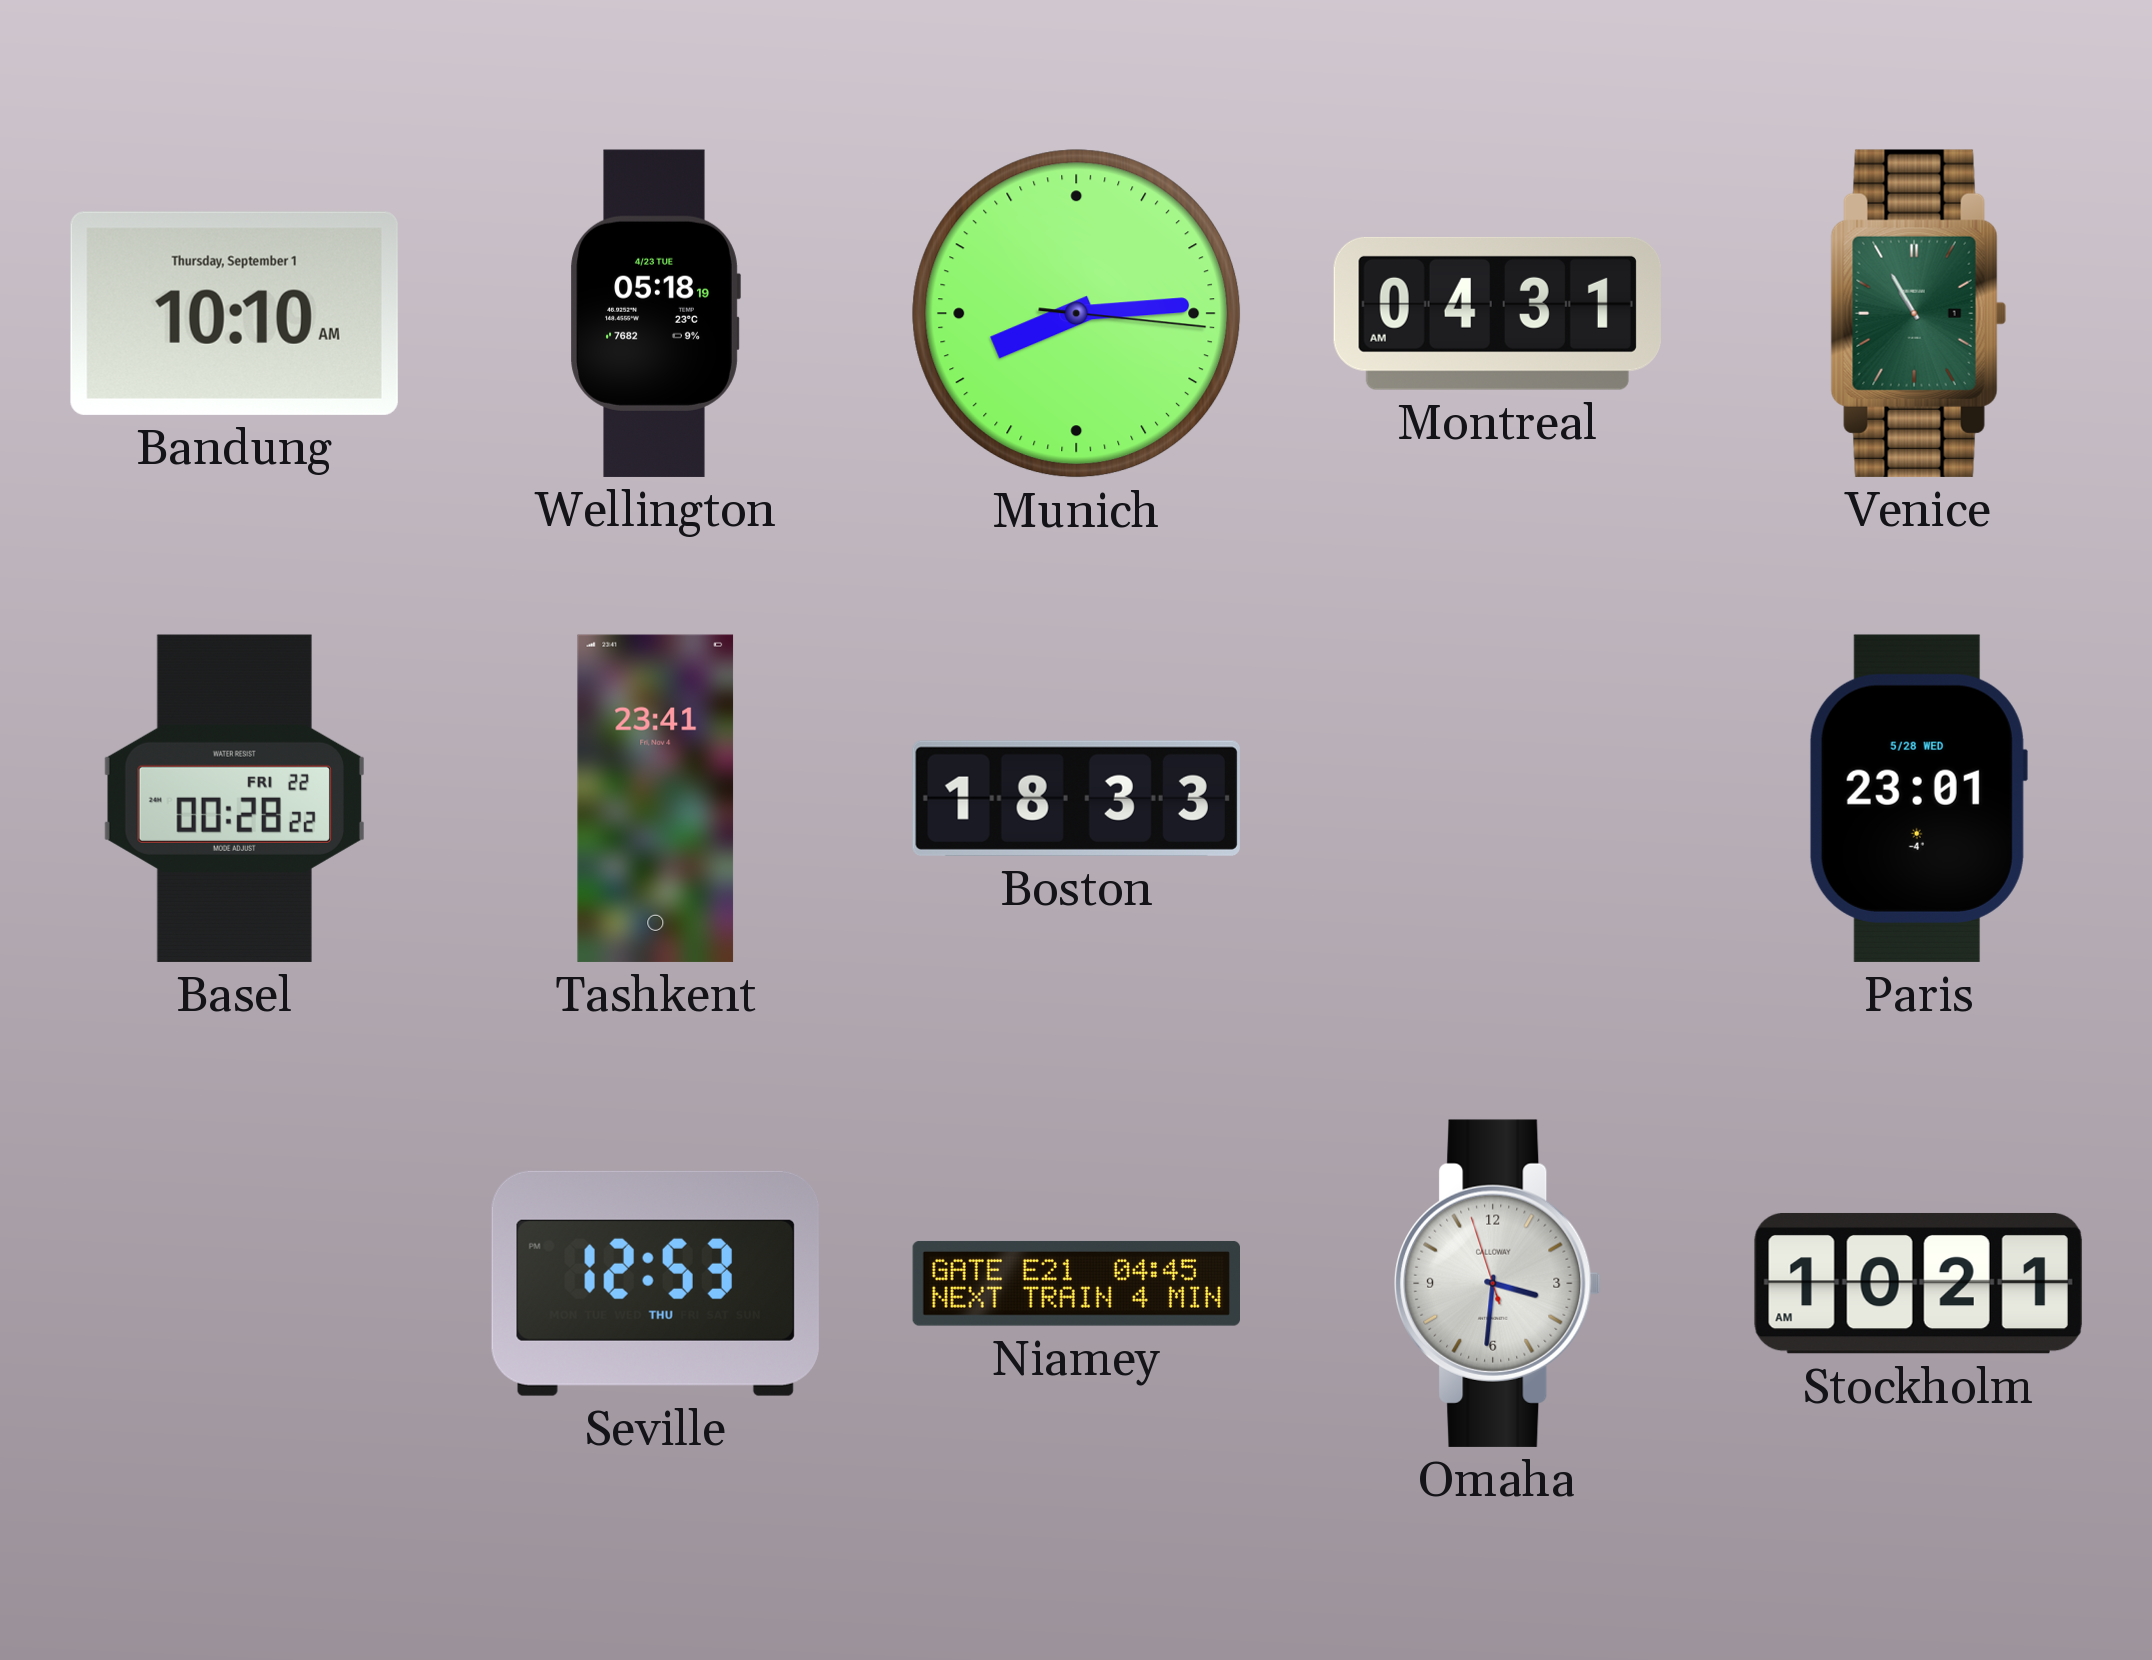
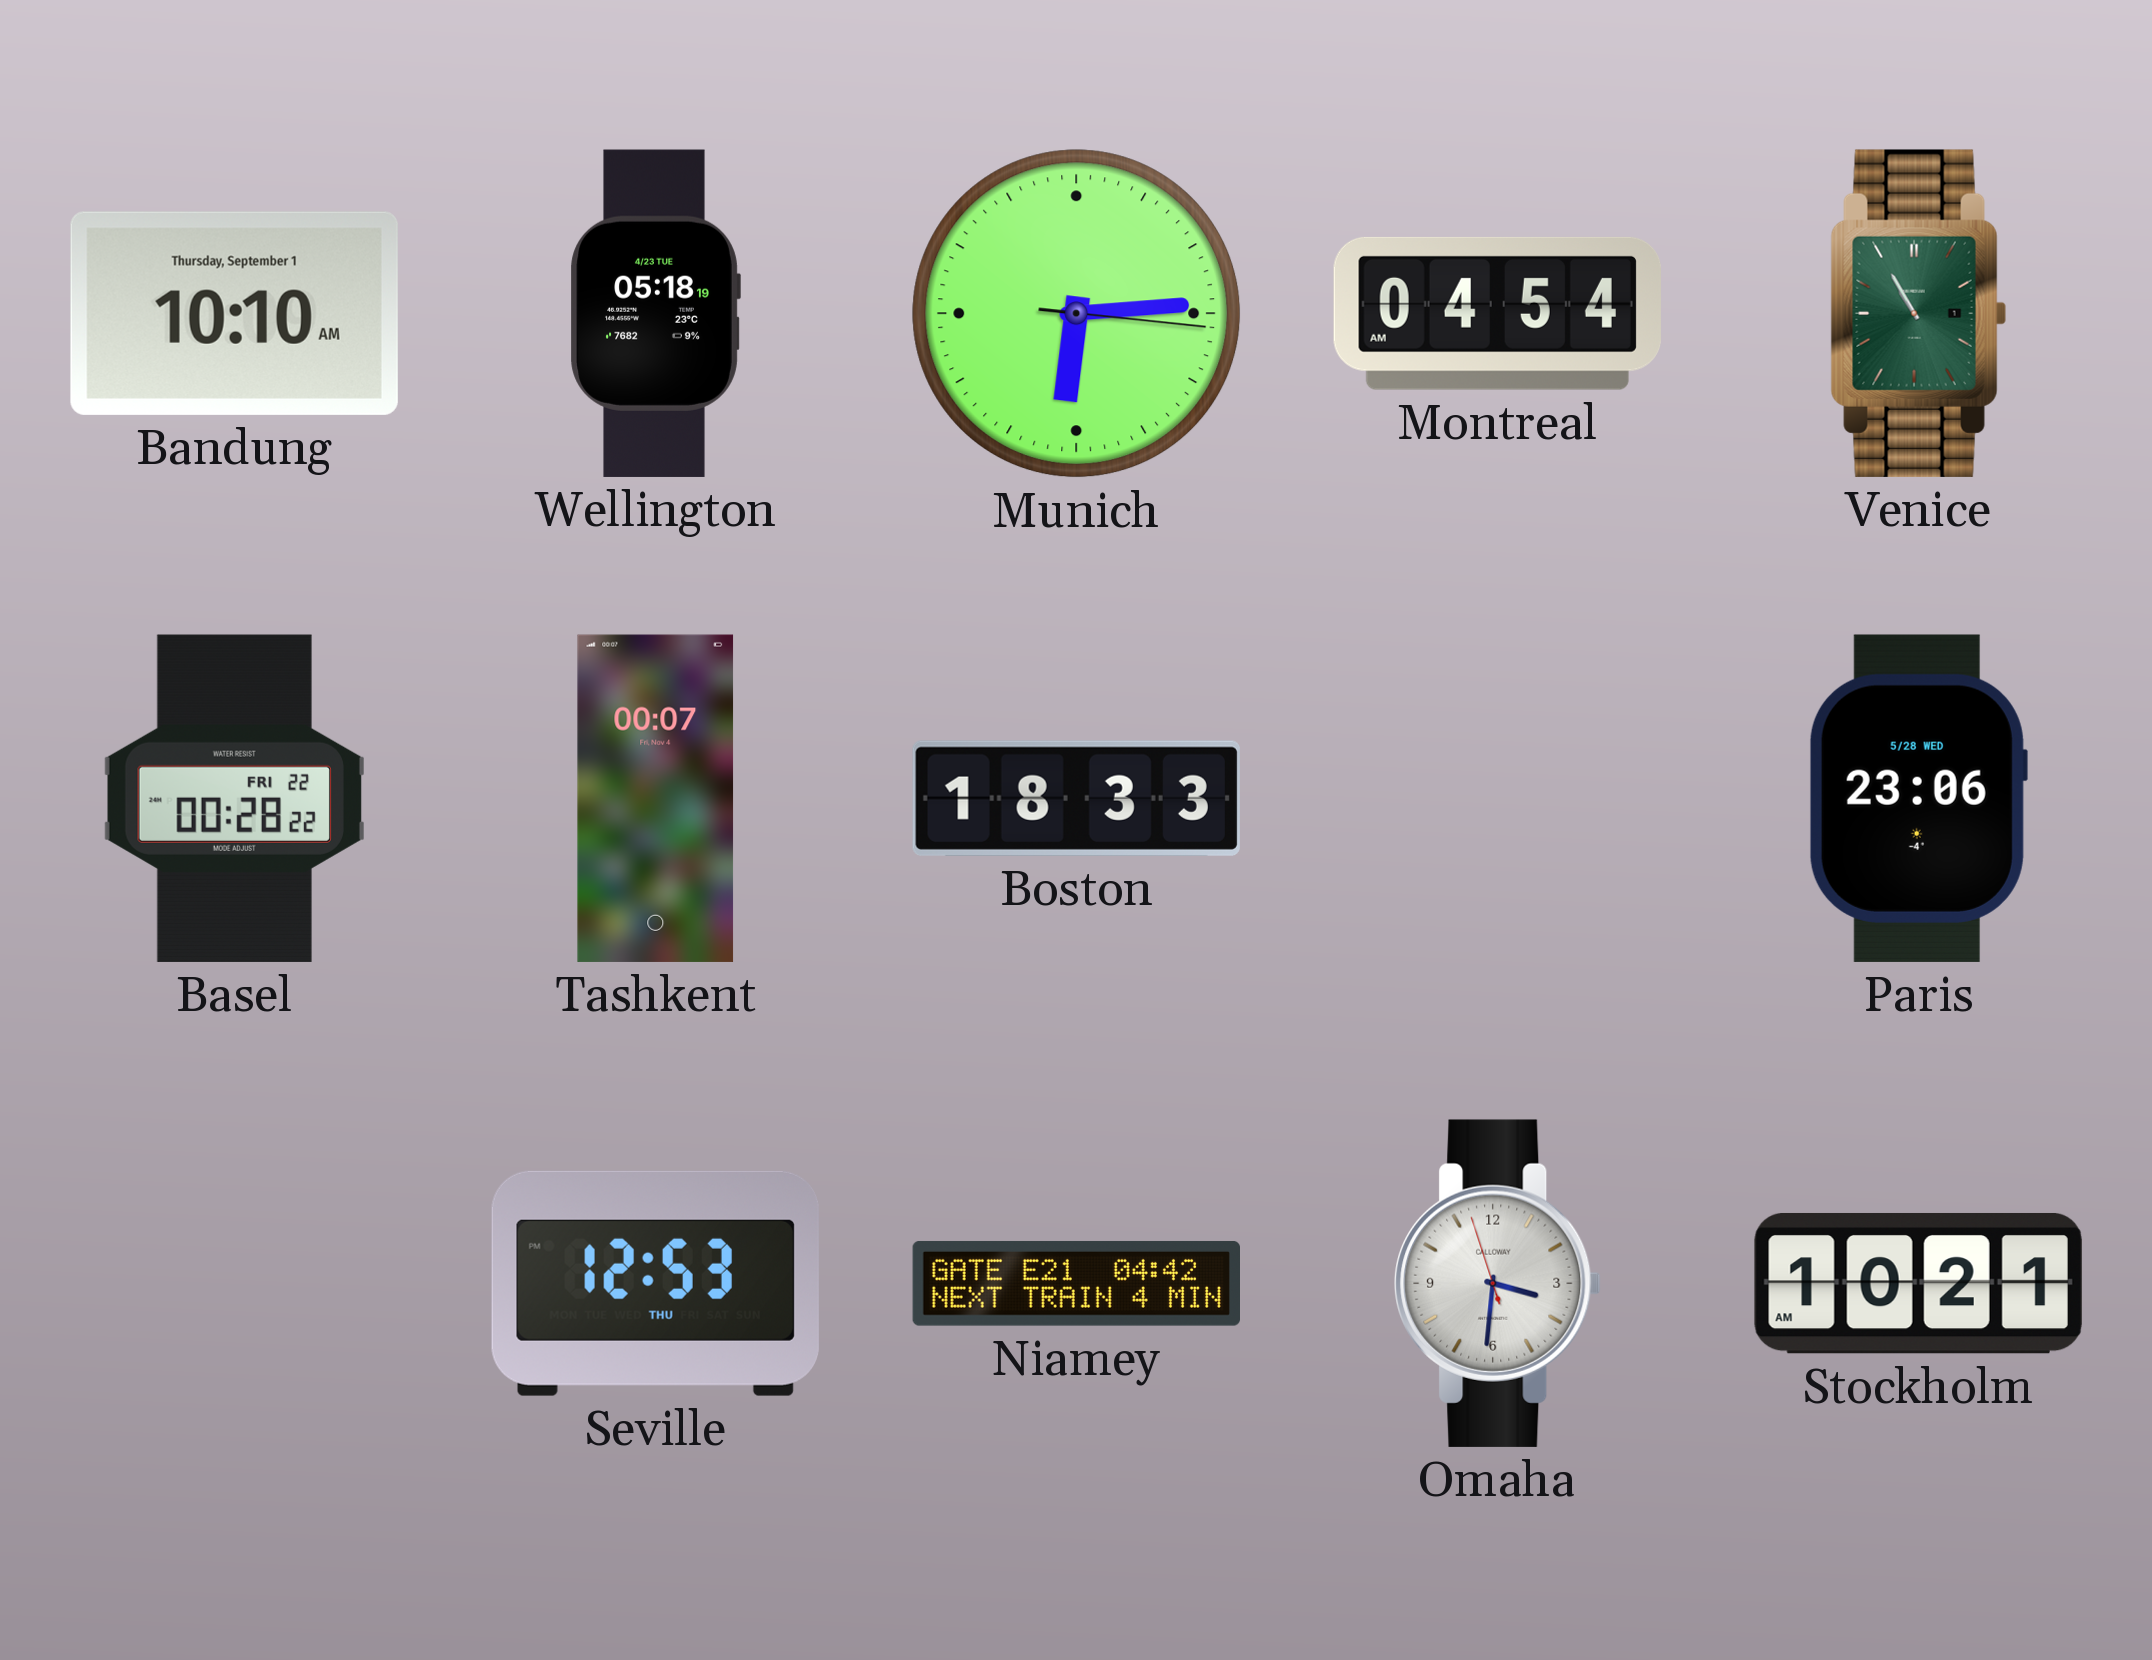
Munich: 8:14 -> 6:14 (1077, 314)
Montreal: 04:31 -> 04:54 (1497, 313)
Tashkent: 23:41 -> 00:07 (656, 798)
Paris: 23:01 -> 23:06 (1918, 798)
Niamey: 04:45 -> 04:42 (1076, 1283)
